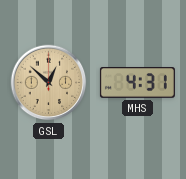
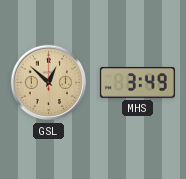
MHS: 4:31 -> 3:49 (137, 83)
